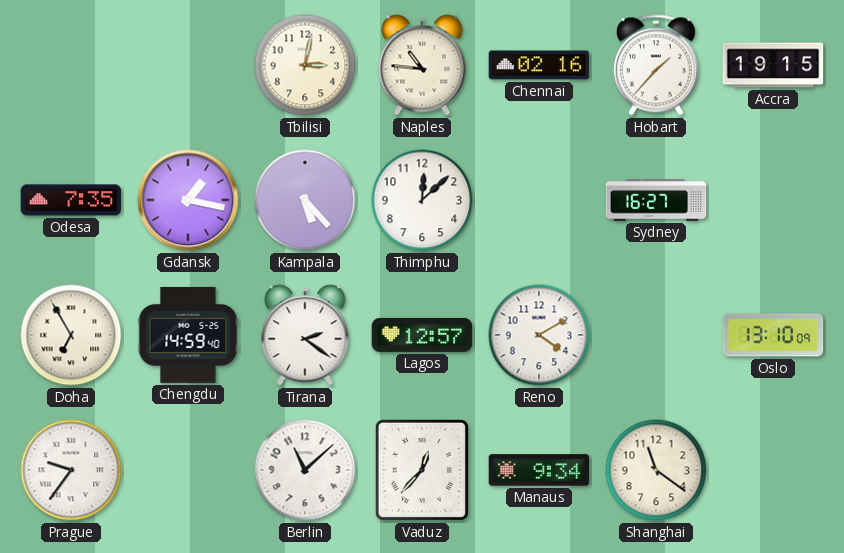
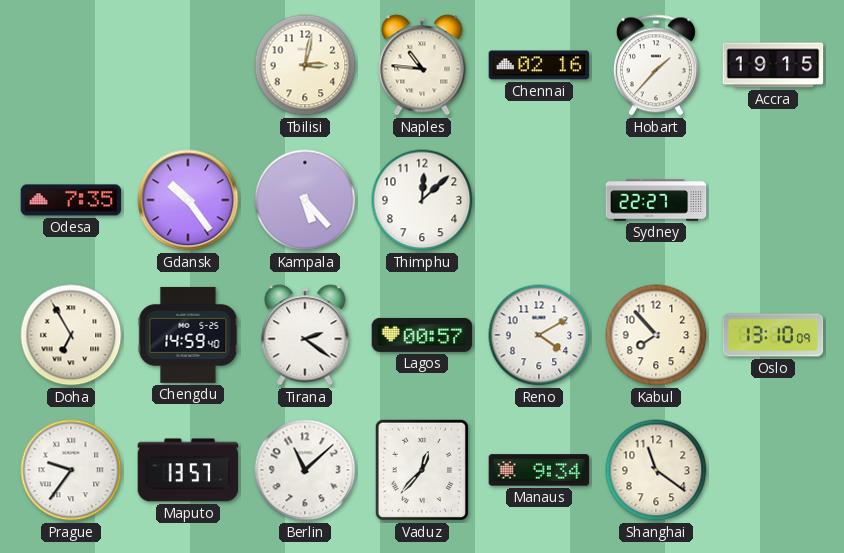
Gdansk: 1:17 -> 10:24 (188, 200)
Sydney: 16:27 -> 22:27 (656, 200)
Lagos: 12:57 -> 00:57 (422, 335)
Kabul: none -> 7:53 (656, 335)
Maputo: none -> 13:57 (188, 470)
